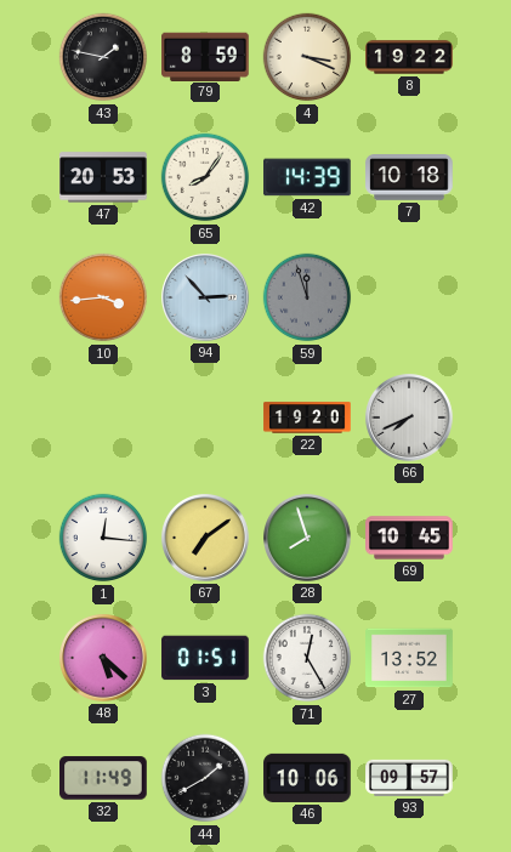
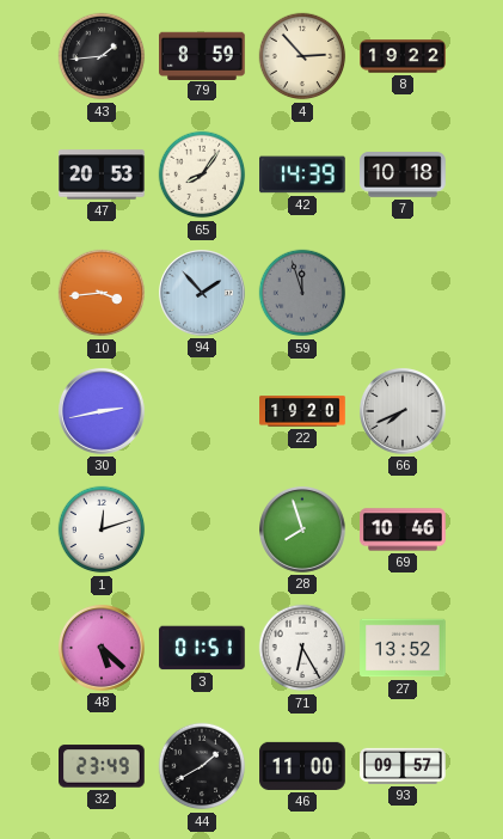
43: 1:47 -> 1:44 (102, 56)
4: 3:19 -> 2:53 (302, 56)
94: 2:53 -> 1:53 (203, 294)
30: none -> 2:43 (103, 412)
1: 12:16 -> 12:12 (102, 529)
67: 7:09 -> none (206, 539)
69: 10:45 -> 10:46 (403, 529)
71: 12:25 -> 6:25 (302, 648)
32: 11:49 -> 23:49 (103, 766)
46: 10:06 -> 11:00 (302, 766)
